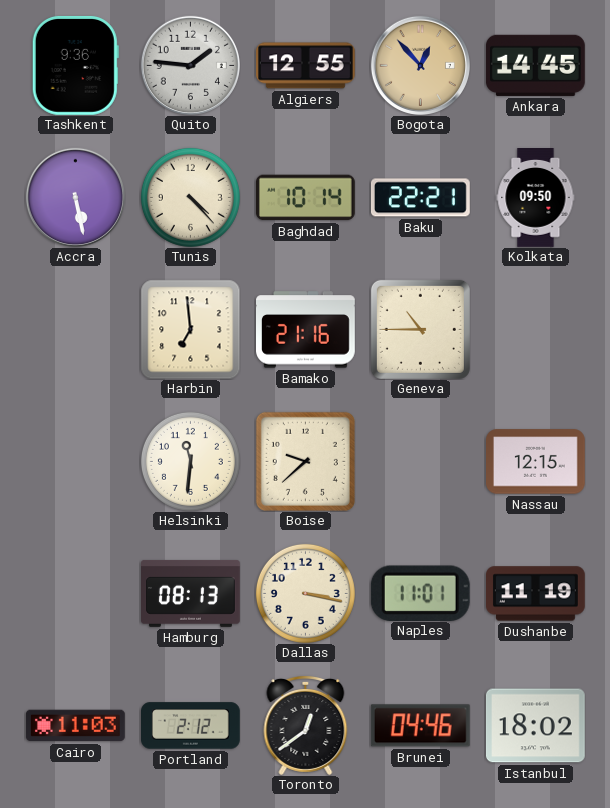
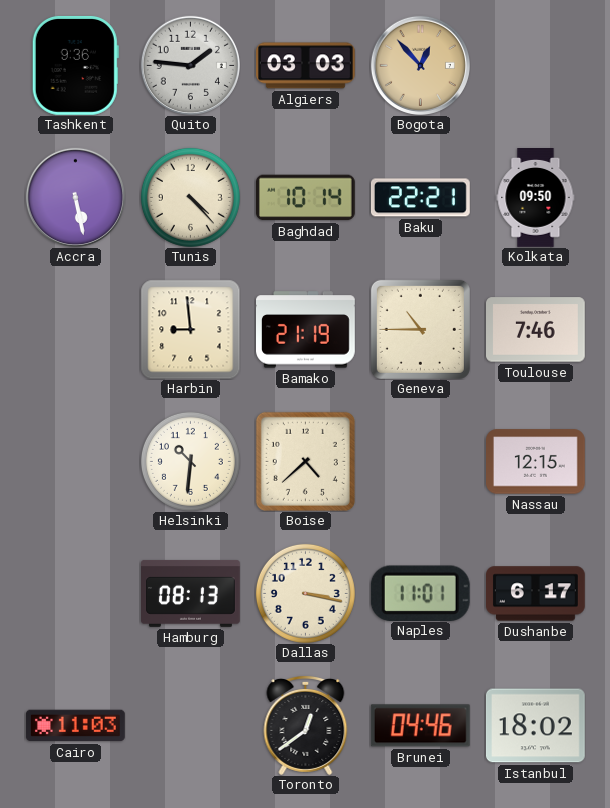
Algiers: 12:55 -> 03:03 (306, 66)
Ankara: 14:45 -> none (535, 65)
Harbin: 6:59 -> 8:59 (190, 329)
Bamako: 21:16 -> 21:19 (306, 330)
Toulouse: none -> 7:46 (536, 330)
Helsinki: 11:31 -> 10:31 (190, 461)
Boise: 9:38 -> 4:38 (305, 461)
Dushanbe: 11:19 -> 6:17 (536, 594)
Portland: 2:12 -> none (191, 726)
